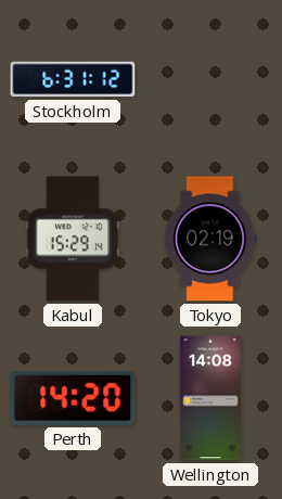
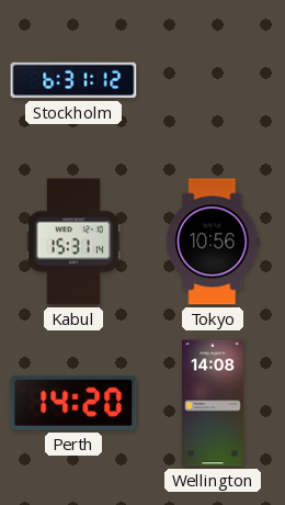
Kabul: 15:29 -> 15:31 (73, 242)
Tokyo: 02:19 -> 10:56 (213, 242)
